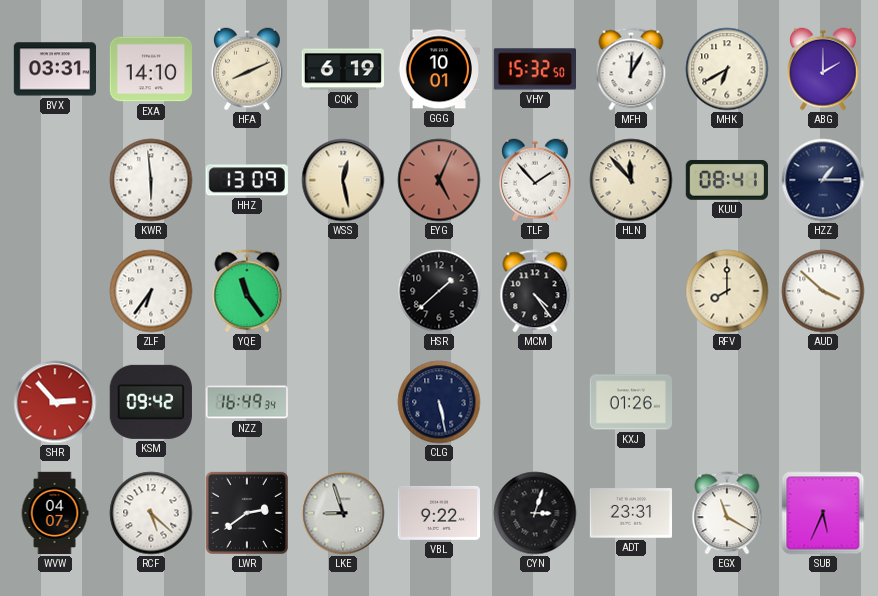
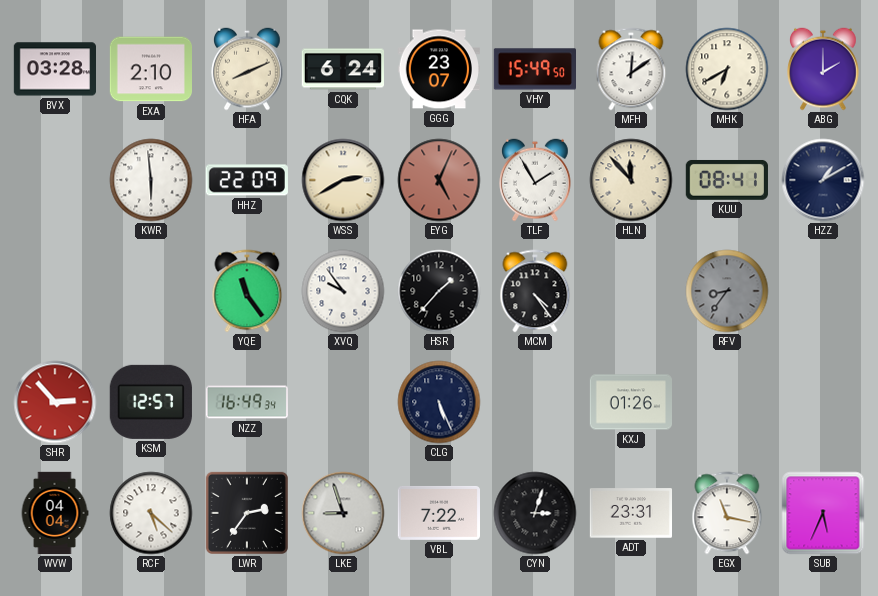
BVX: 03:31 -> 03:28 (54, 69)
EXA: 14:10 -> 2:10 (150, 69)
CQK: 6:19 -> 6:24 (342, 69)
GGG: 10:01 -> 23:07 (438, 69)
VHY: 15:32 -> 15:49 (534, 69)
MFH: 12:05 -> 12:09 (631, 69)
HHZ: 13:09 -> 22:09 (247, 180)
WSS: 12:28 -> 2:40 (343, 180)
TLF: 1:53 -> 1:55 (535, 180)
HZZ: 1:15 -> 1:10 (823, 180)
ZLF: 6:36 -> none (151, 291)
XVQ: none -> 9:54 (343, 291)
HSR: 1:38 -> 1:37 (439, 291)
RFV: 8:00 -> 8:36 (727, 291)
RFV dial: cream -> grey (727, 291)
AUD: 3:52 -> none (823, 291)
KSM: 09:42 -> 12:57 (151, 402)
CLG: 5:28 -> 5:26 (439, 402)
WVW: 04:07 -> 04:04 (55, 513)
LWR: 2:39 -> 2:36 (247, 513)
VBL: 9:22 -> 7:22 (438, 513)
EGX: 11:20 -> 11:17 (727, 513)
